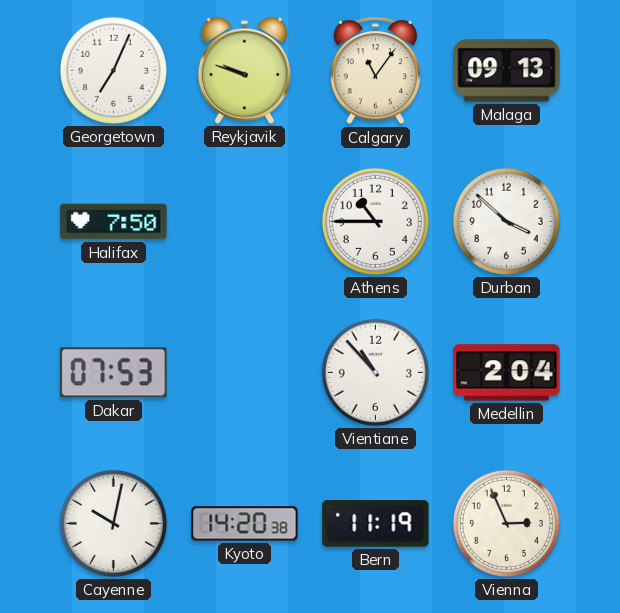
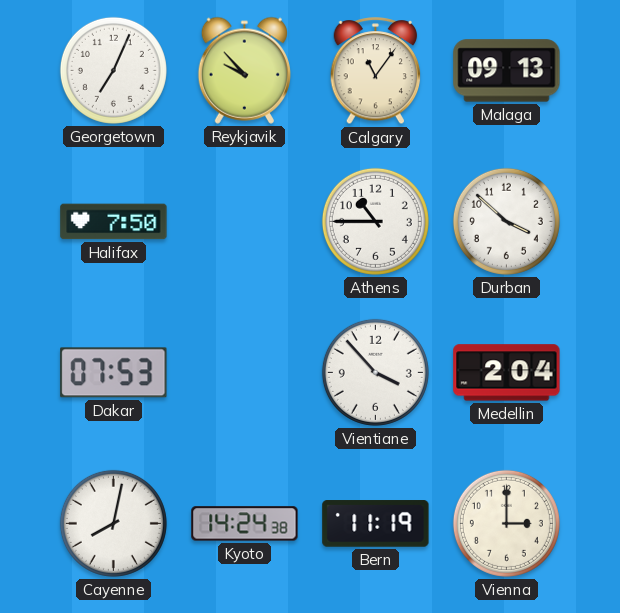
Reykjavik: 9:48 -> 9:53 (244, 70)
Vientiane: 10:53 -> 3:53 (375, 372)
Cayenne: 10:02 -> 8:02 (113, 523)
Kyoto: 14:20 -> 14:24 (245, 524)
Vienna: 2:56 -> 3:00 (506, 523)
